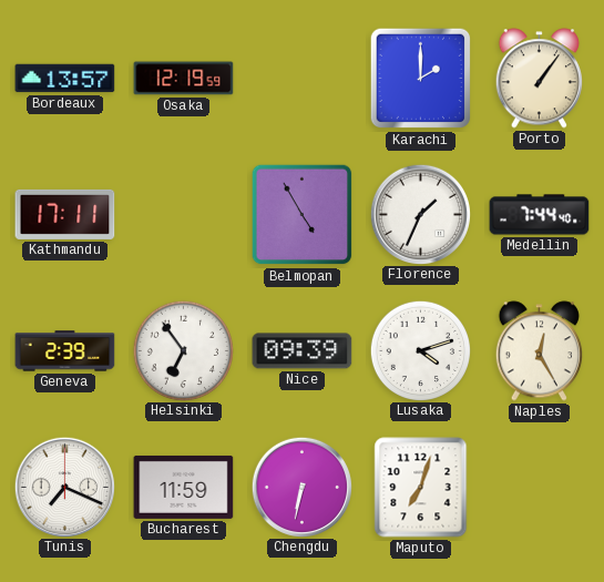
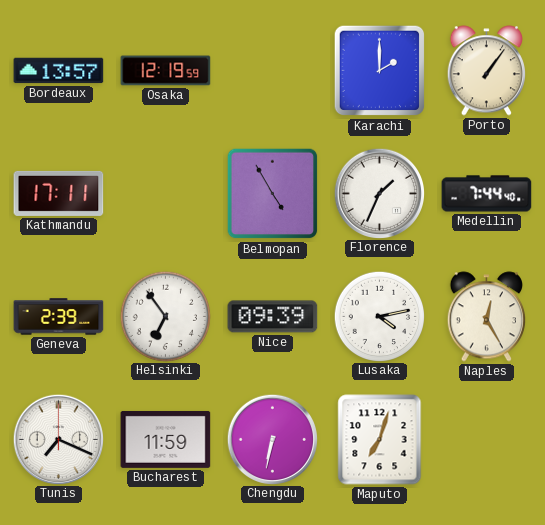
Lusaka: 4:12 -> 4:13 (379, 316)
